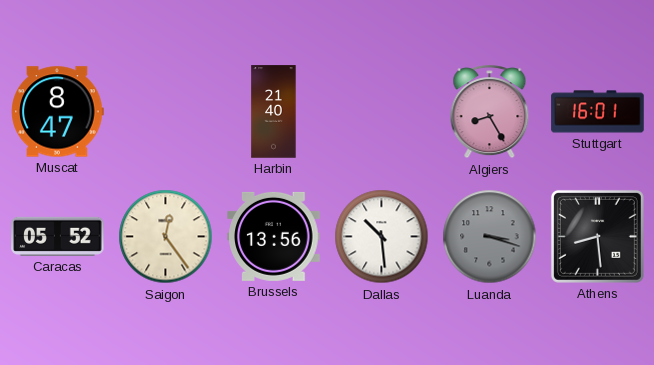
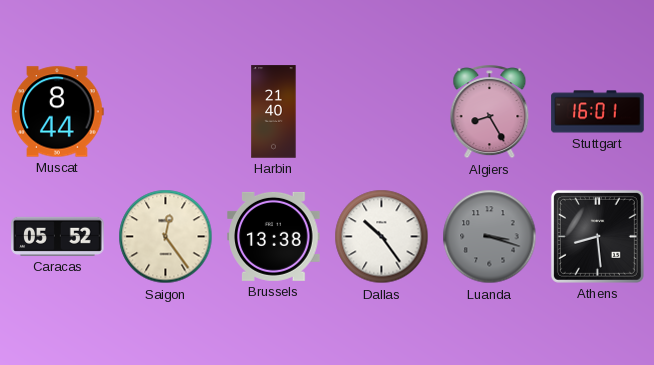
Muscat: 8:47 -> 8:44 (58, 112)
Brussels: 13:56 -> 13:38 (274, 236)
Dallas: 10:29 -> 10:24 (382, 237)
